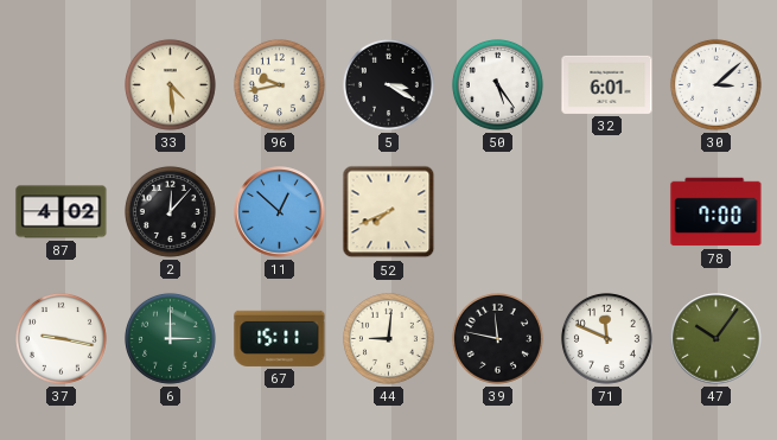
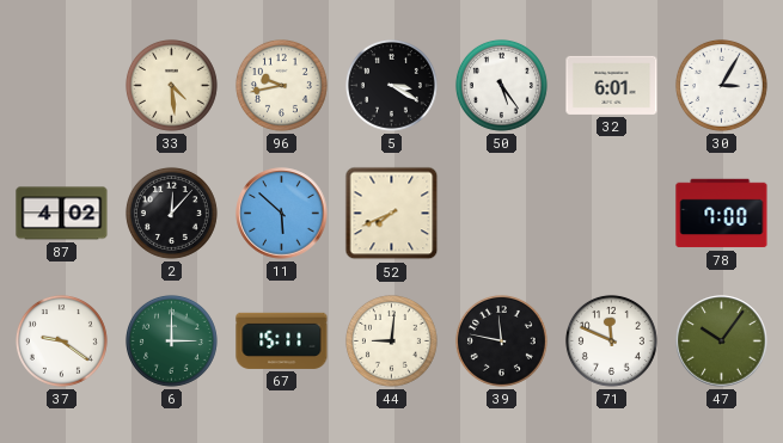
30: 3:08 -> 3:05 (721, 85)
11: 12:52 -> 5:52 (282, 214)
37: 9:17 -> 9:21 (61, 340)
